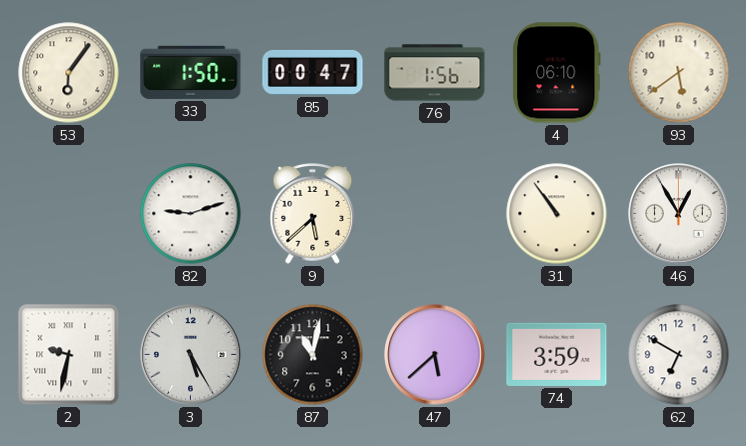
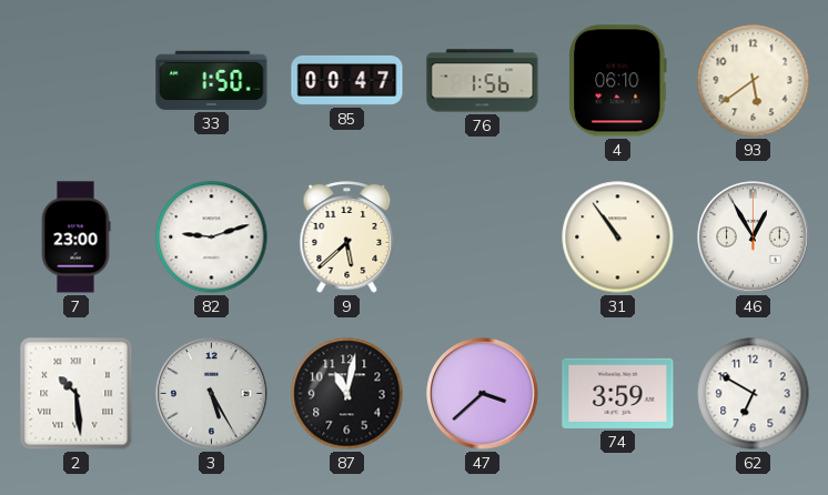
53: 6:06 -> none (69, 73)
7: none -> 23:00 (75, 238)
2: 9:32 -> 10:29 (77, 394)
47: 5:38 -> 3:38 (483, 394)
